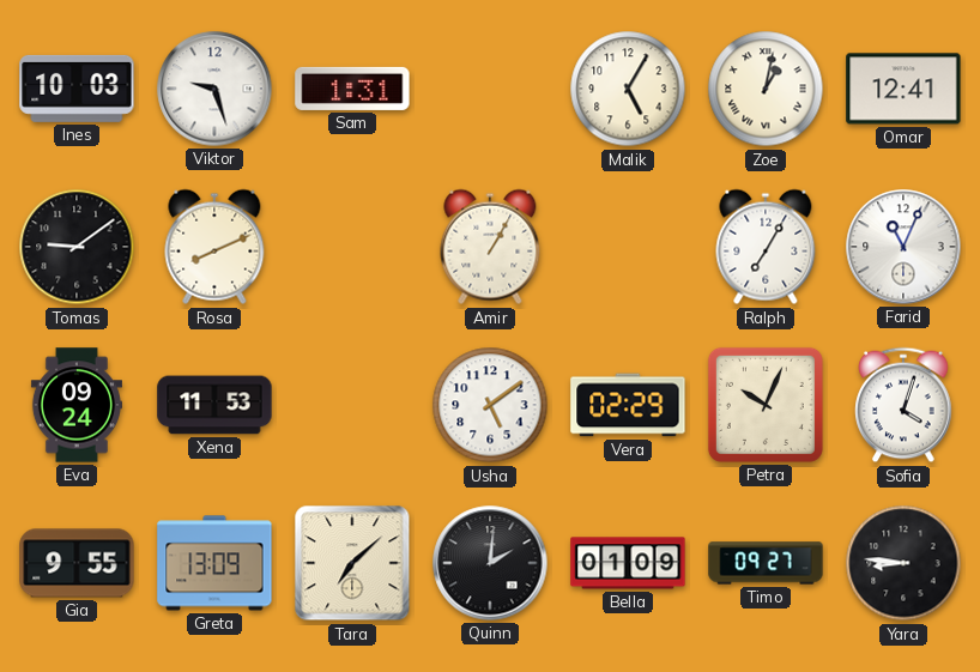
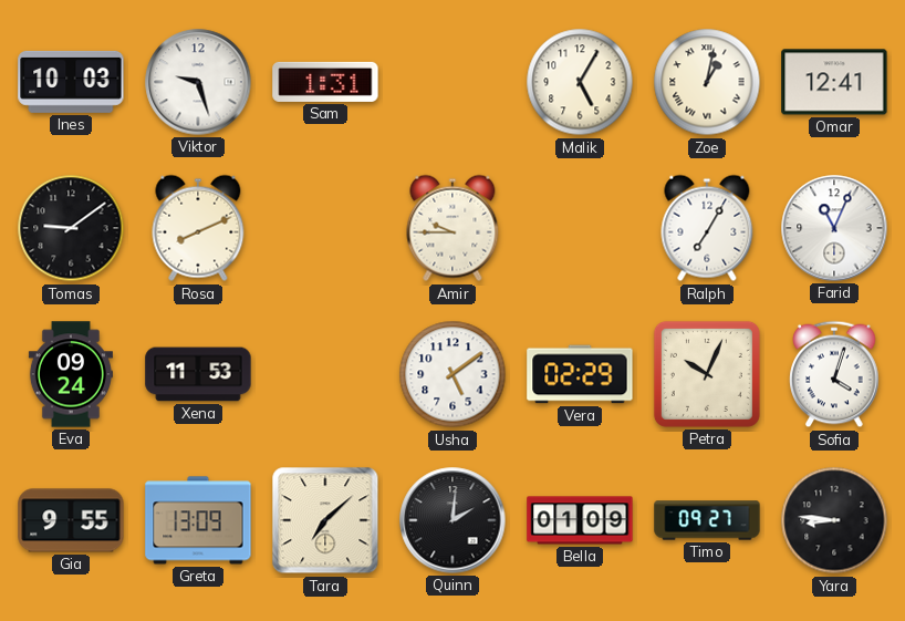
Amir: 1:05 -> 9:45 (452, 228)
